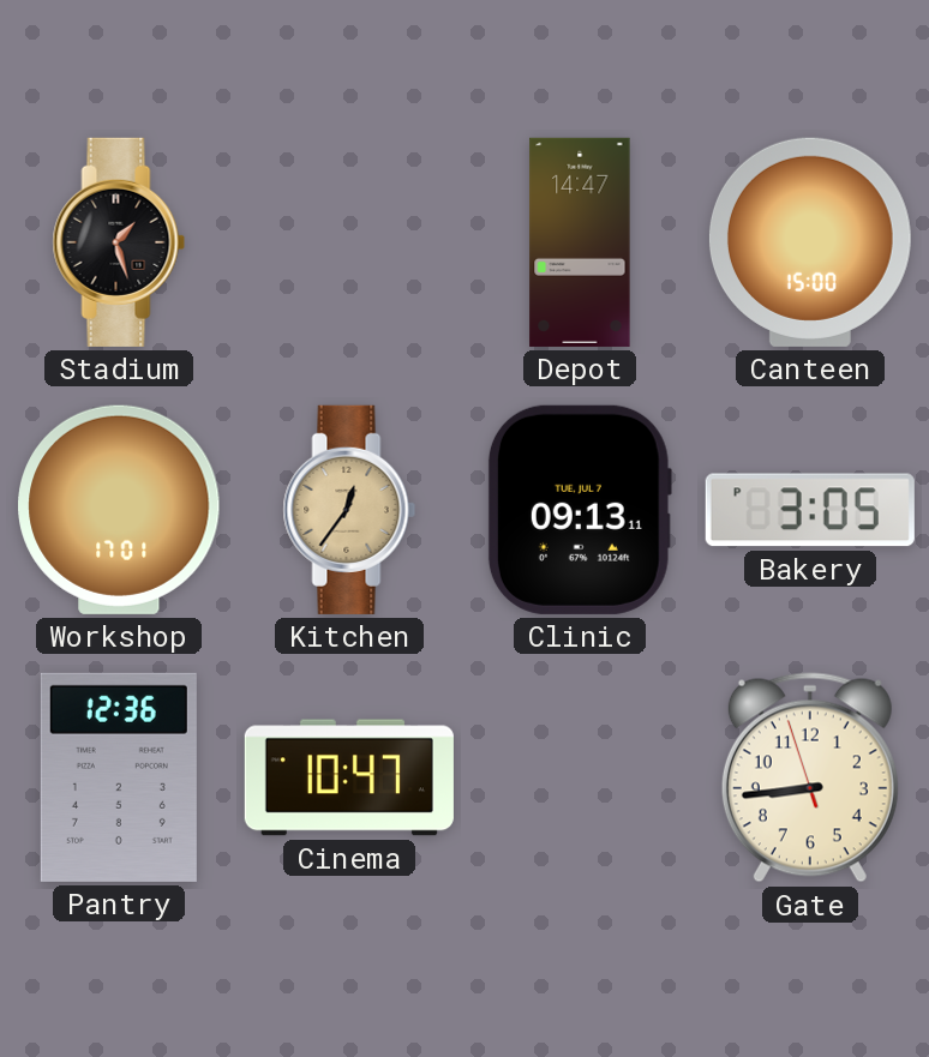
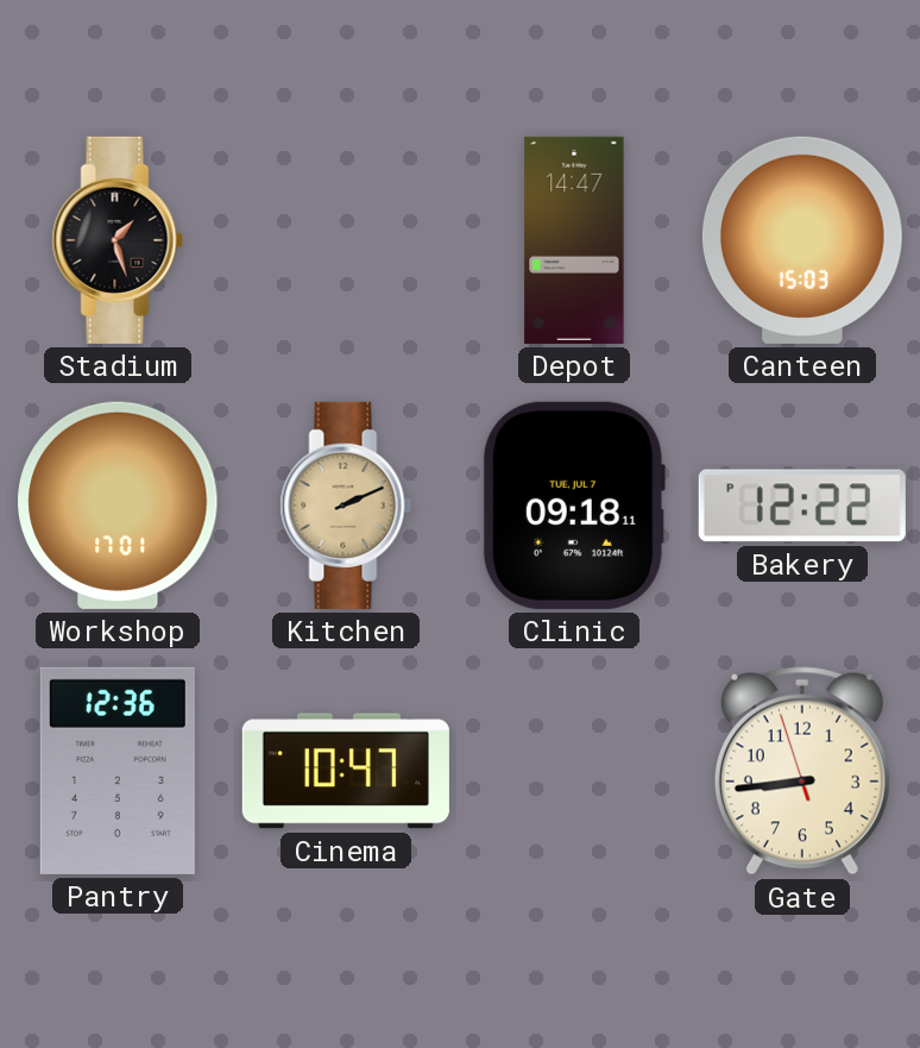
Canteen: 15:00 -> 15:03 (802, 240)
Kitchen: 12:36 -> 2:11 (346, 506)
Clinic: 09:13 -> 09:18 (574, 506)
Bakery: 3:05 -> 12:22 (802, 506)
